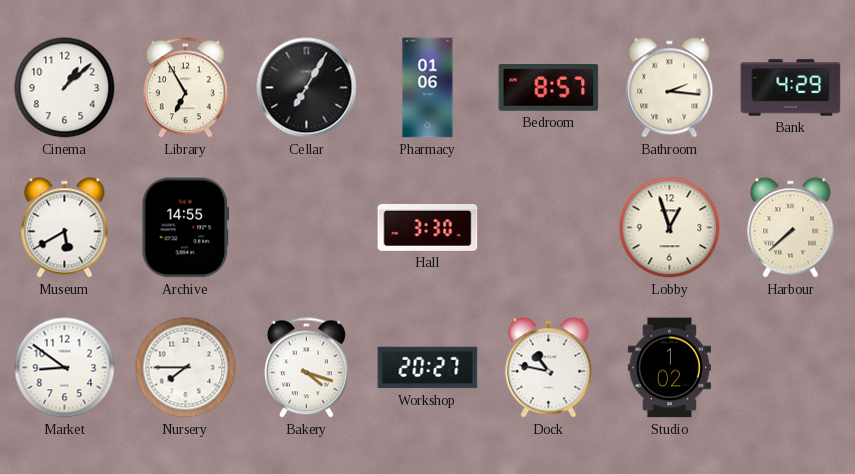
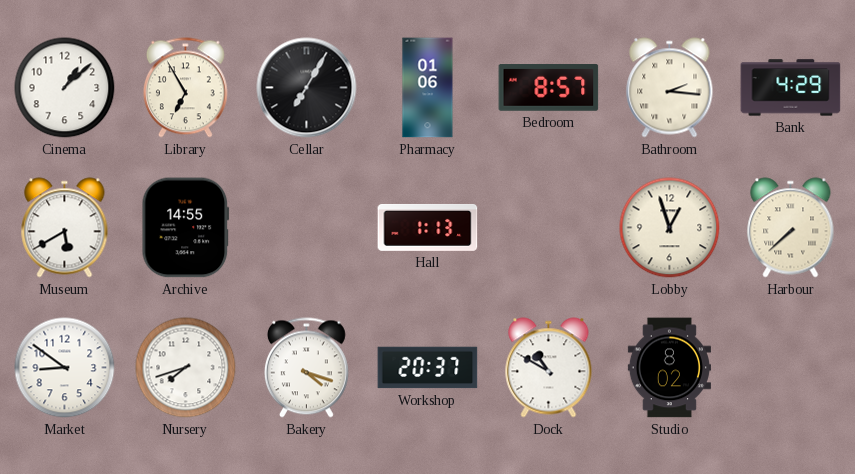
Hall: 3:30 -> 1:13 (428, 227)
Nursery: 7:45 -> 7:42 (186, 368)
Workshop: 20:27 -> 20:37 (428, 368)
Dock: 10:47 -> 10:50 (549, 368)
Studio: 1:02 -> 8:02 (669, 368)
